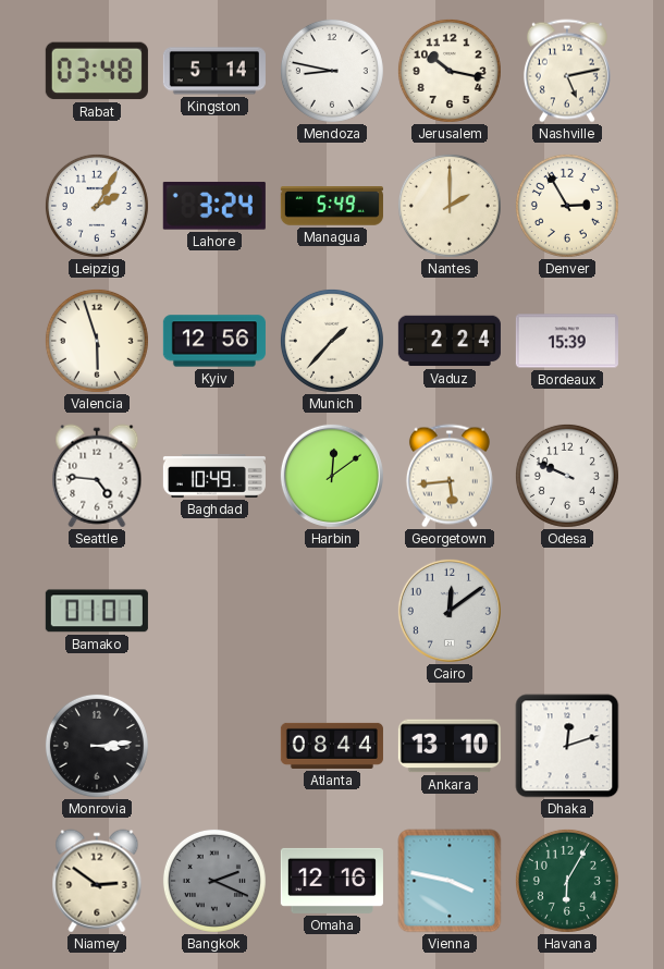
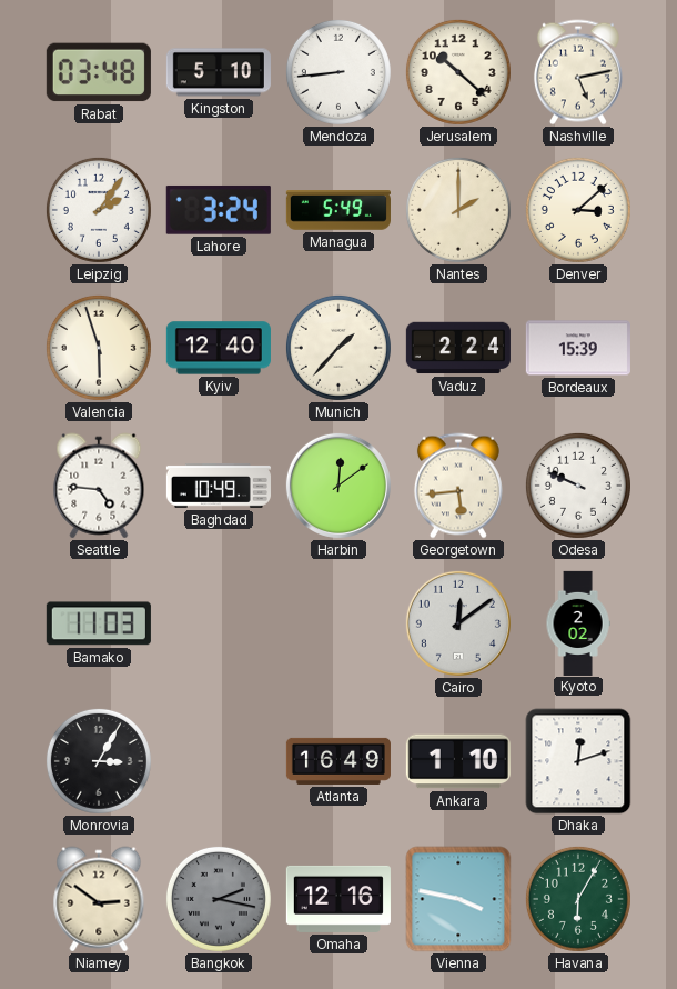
Kingston: 5:14 -> 5:10 (219, 72)
Mendoza: 8:47 -> 8:44 (338, 72)
Jerusalem: 10:17 -> 10:22 (458, 72)
Leipzig: 2:05 -> 2:06 (99, 210)
Denver: 2:55 -> 3:08 (578, 210)
Kyiv: 12:56 -> 12:40 (219, 348)
Bamako: 01:01 -> 11:03 (99, 623)
Kyoto: none -> 2:02 (578, 622)
Monrovia: 3:14 -> 3:05 (99, 761)
Atlanta: 08:44 -> 16:49 (338, 761)
Ankara: 13:10 -> 1:10 (458, 761)
Bangkok: 2:19 -> 2:17 (219, 899)
